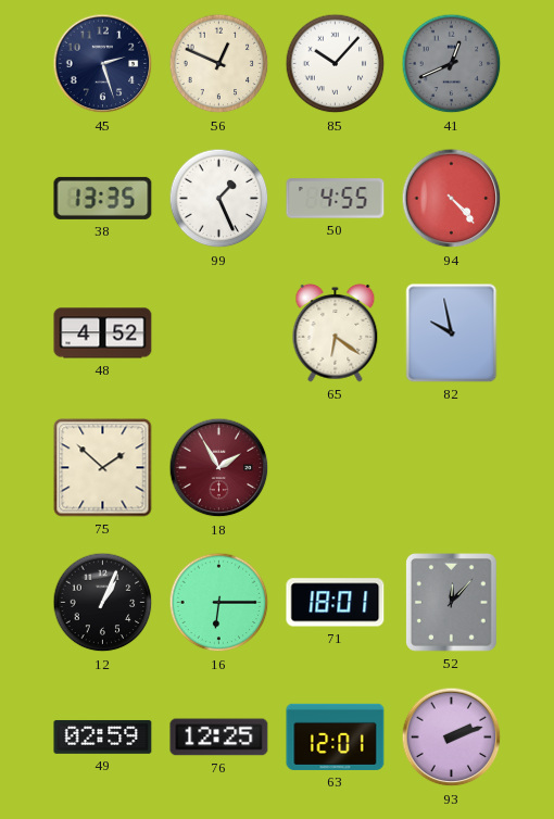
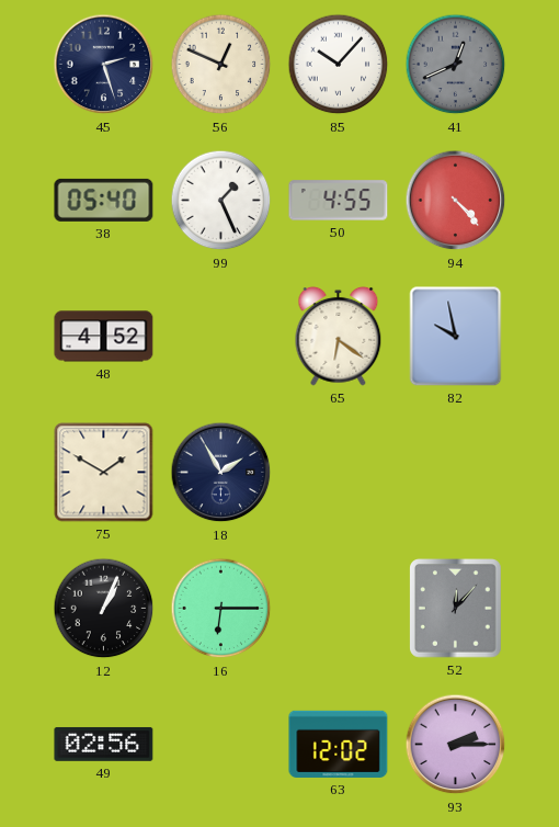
38: 13:35 -> 05:40 (104, 200)
75: 1:52 -> 1:50 (104, 473)
18 dial: burgundy -> navy (221, 473)
71: 18:01 -> none (336, 603)
49: 02:59 -> 02:56 (104, 744)
76: 12:25 -> none (219, 738)
63: 12:01 -> 12:02 (339, 744)
93: 2:12 -> 2:15 (456, 745)
